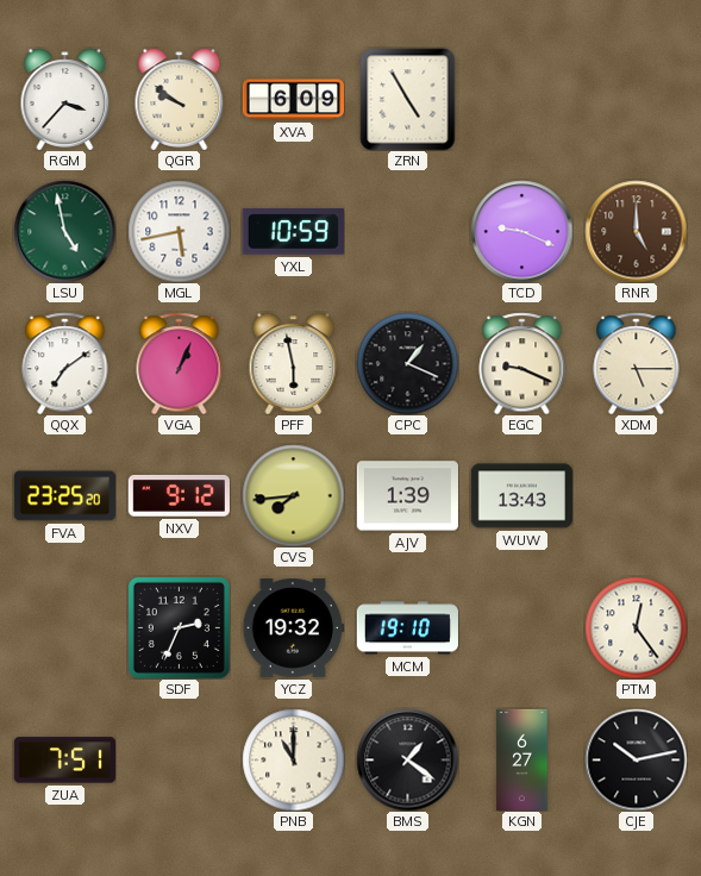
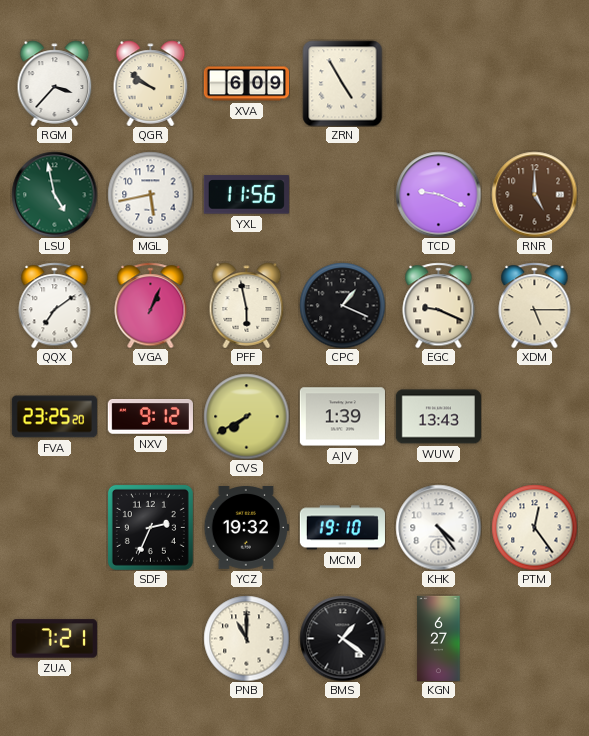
YXL: 10:59 -> 11:56 (246, 195)
CVS: 7:44 -> 7:40 (246, 416)
KHK: none -> 4:24 (438, 527)
ZUA: 7:51 -> 7:21 (54, 639)
CJE: 10:13 -> none (636, 759)
